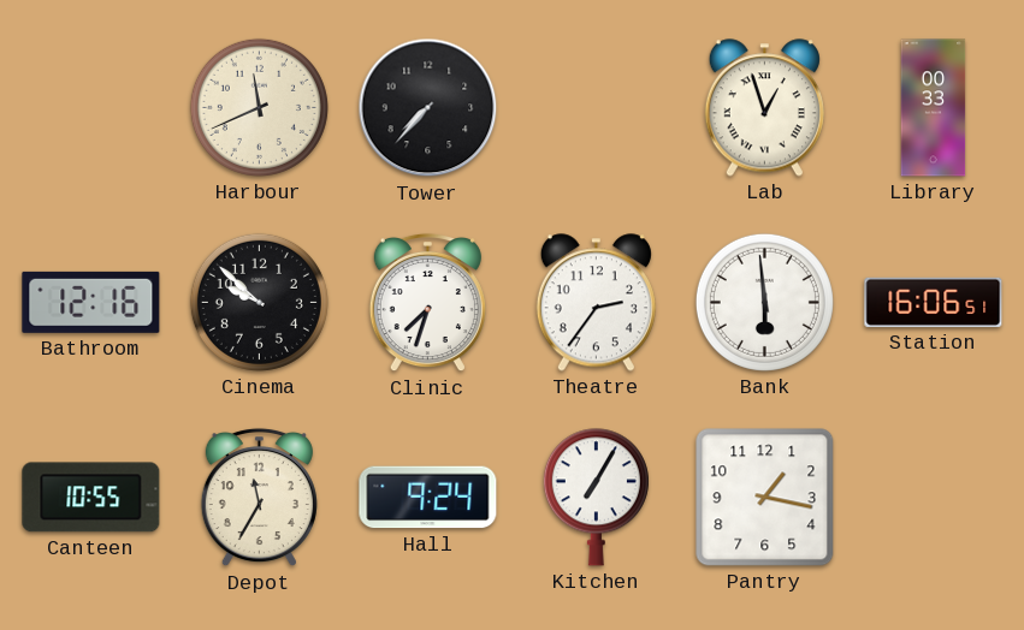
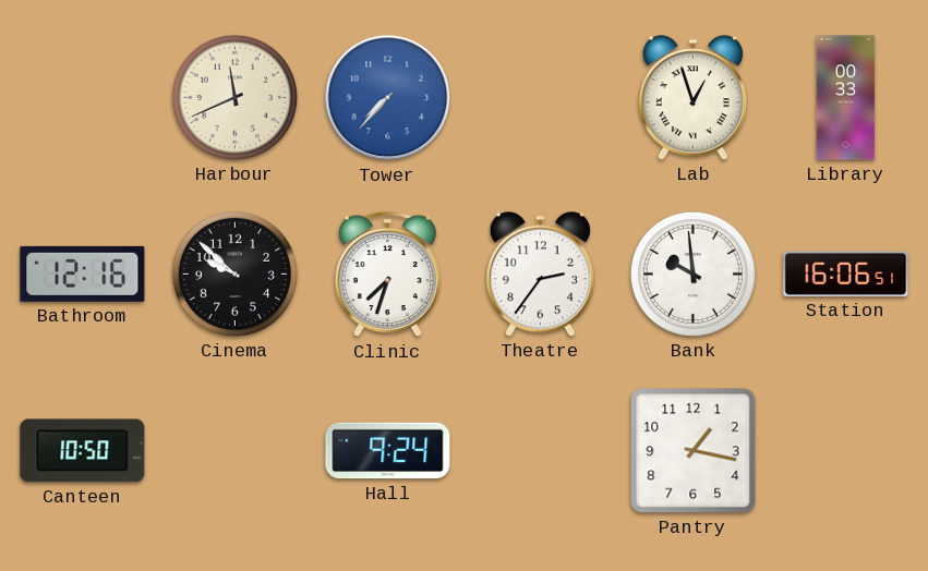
Tower dial: black -> blue (388, 98)
Bank: 5:59 -> 9:59 (692, 274)
Canteen: 10:55 -> 10:50 (83, 451)
Depot: 11:35 -> none (259, 498)
Kitchen: 7:05 -> none (596, 498)
